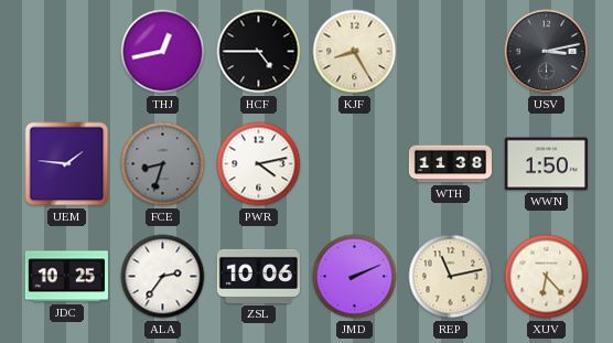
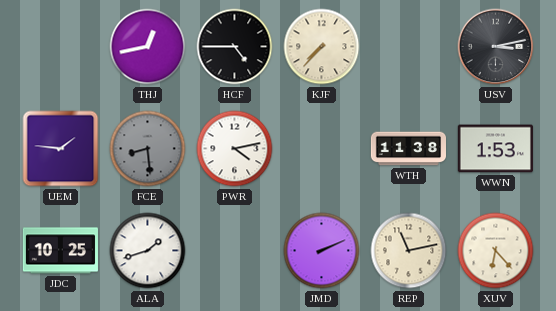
KJF: 8:25 -> 7:37 (322, 47)
FCE: 8:33 -> 8:29 (148, 149)
WWN: 1:50 -> 1:53 (495, 149)
ALA: 2:36 -> 1:42 (148, 251)
ZSL: 10:06 -> none (258, 276)
